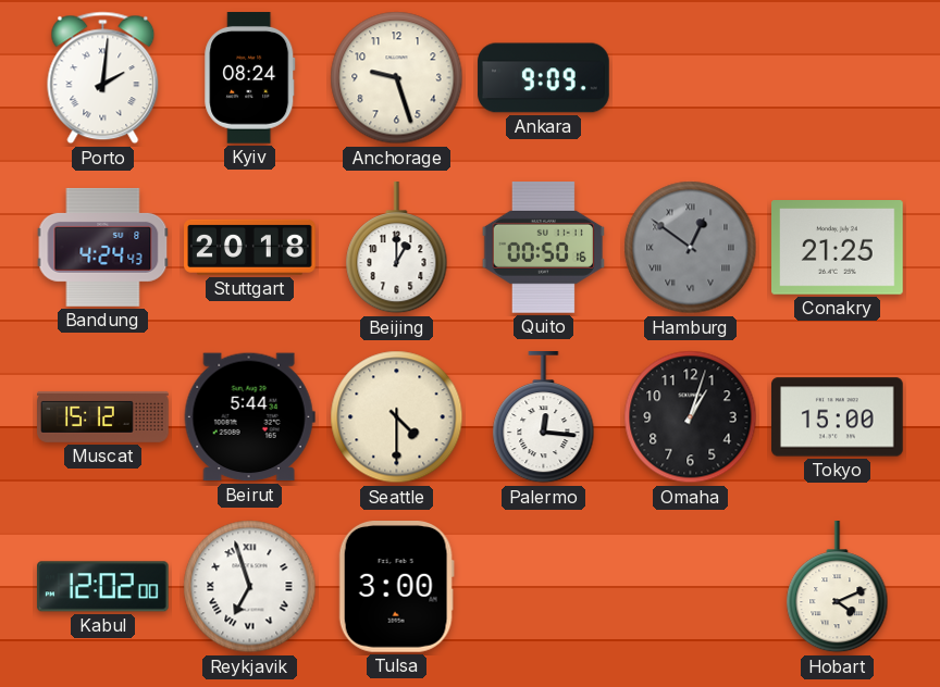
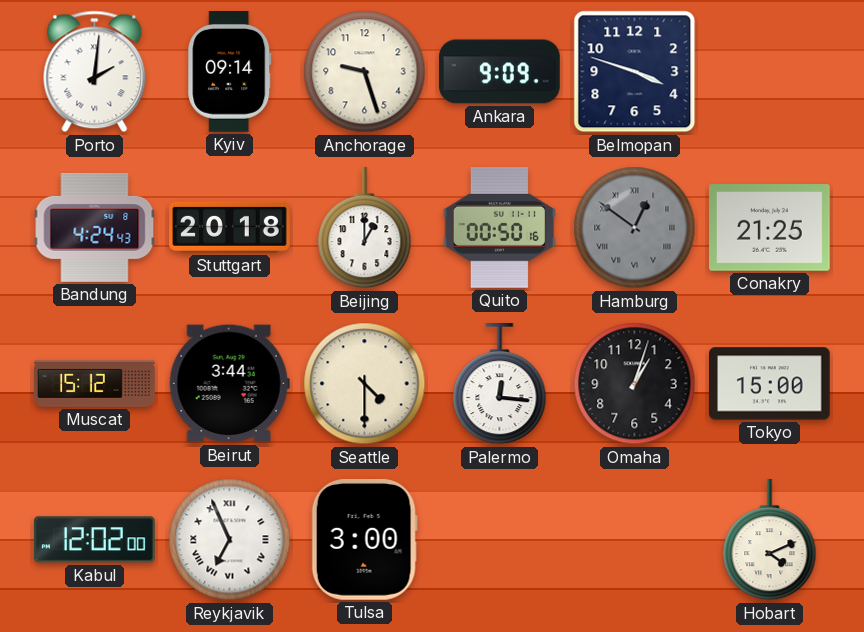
Kyiv: 08:24 -> 09:14 (230, 72)
Belmopan: none -> 3:48 (635, 72)
Beirut: 5:44 -> 3:44 (229, 384)
Reykjavik: 6:57 -> 6:56 (230, 540)
